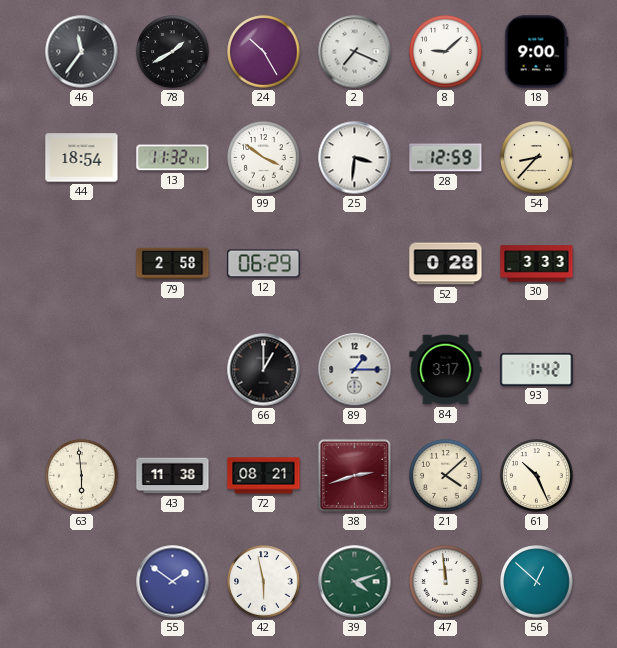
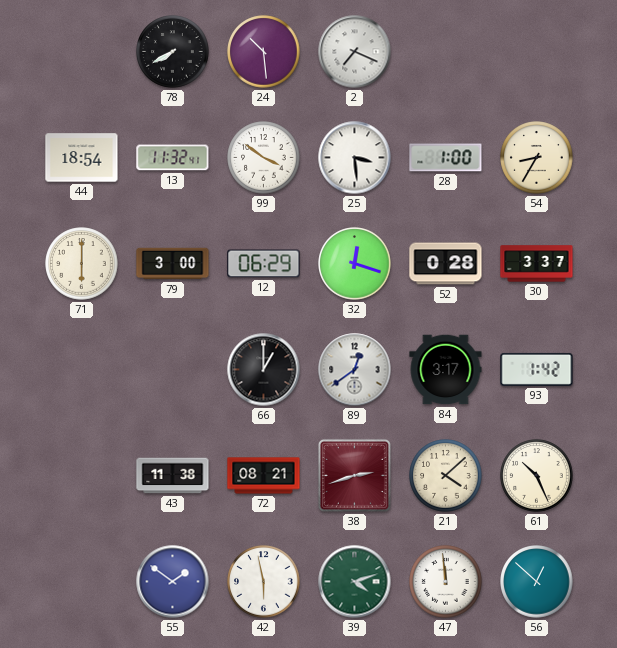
46: 11:36 -> none (82, 52)
78: 1:40 -> 7:40 (173, 52)
24: 10:25 -> 10:29 (264, 52)
8: 9:08 -> none (446, 52)
18: 9:00 -> none (536, 52)
25: 3:31 -> 3:29 (355, 158)
28: 12:59 -> 1:00 (446, 158)
54: 8:37 -> 8:35 (537, 158)
71: none -> 6:00 (82, 264)
79: 2:58 -> 3:00 (173, 264)
32: none -> 12:18 (355, 264)
30: 3:33 -> 3:37 (537, 264)
89: 1:15 -> 12:39 (355, 370)
63: 5:59 -> none (82, 476)
